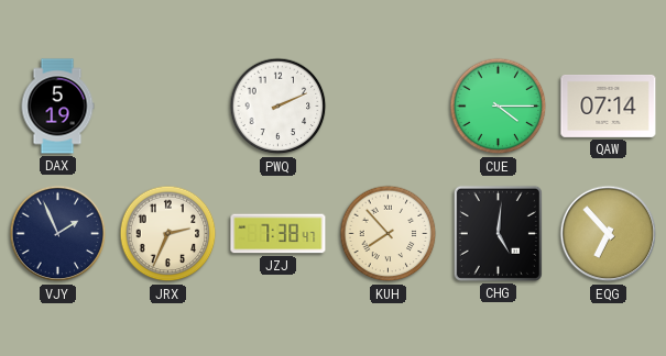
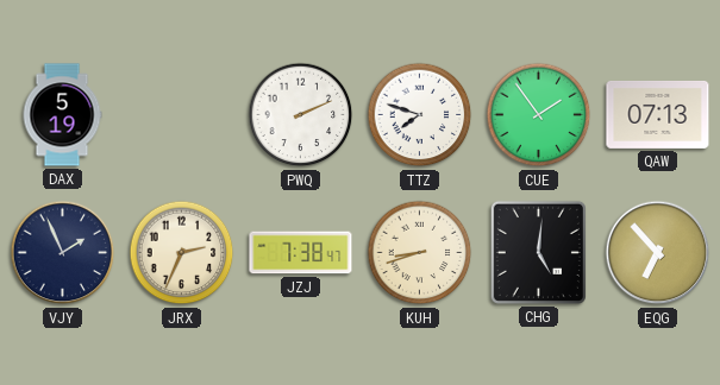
TTZ: none -> 7:48 (420, 115)
CUE: 4:15 -> 1:54 (539, 115)
QAW: 07:14 -> 07:13 (658, 114)
KUH: 7:53 -> 8:42 (420, 253)
